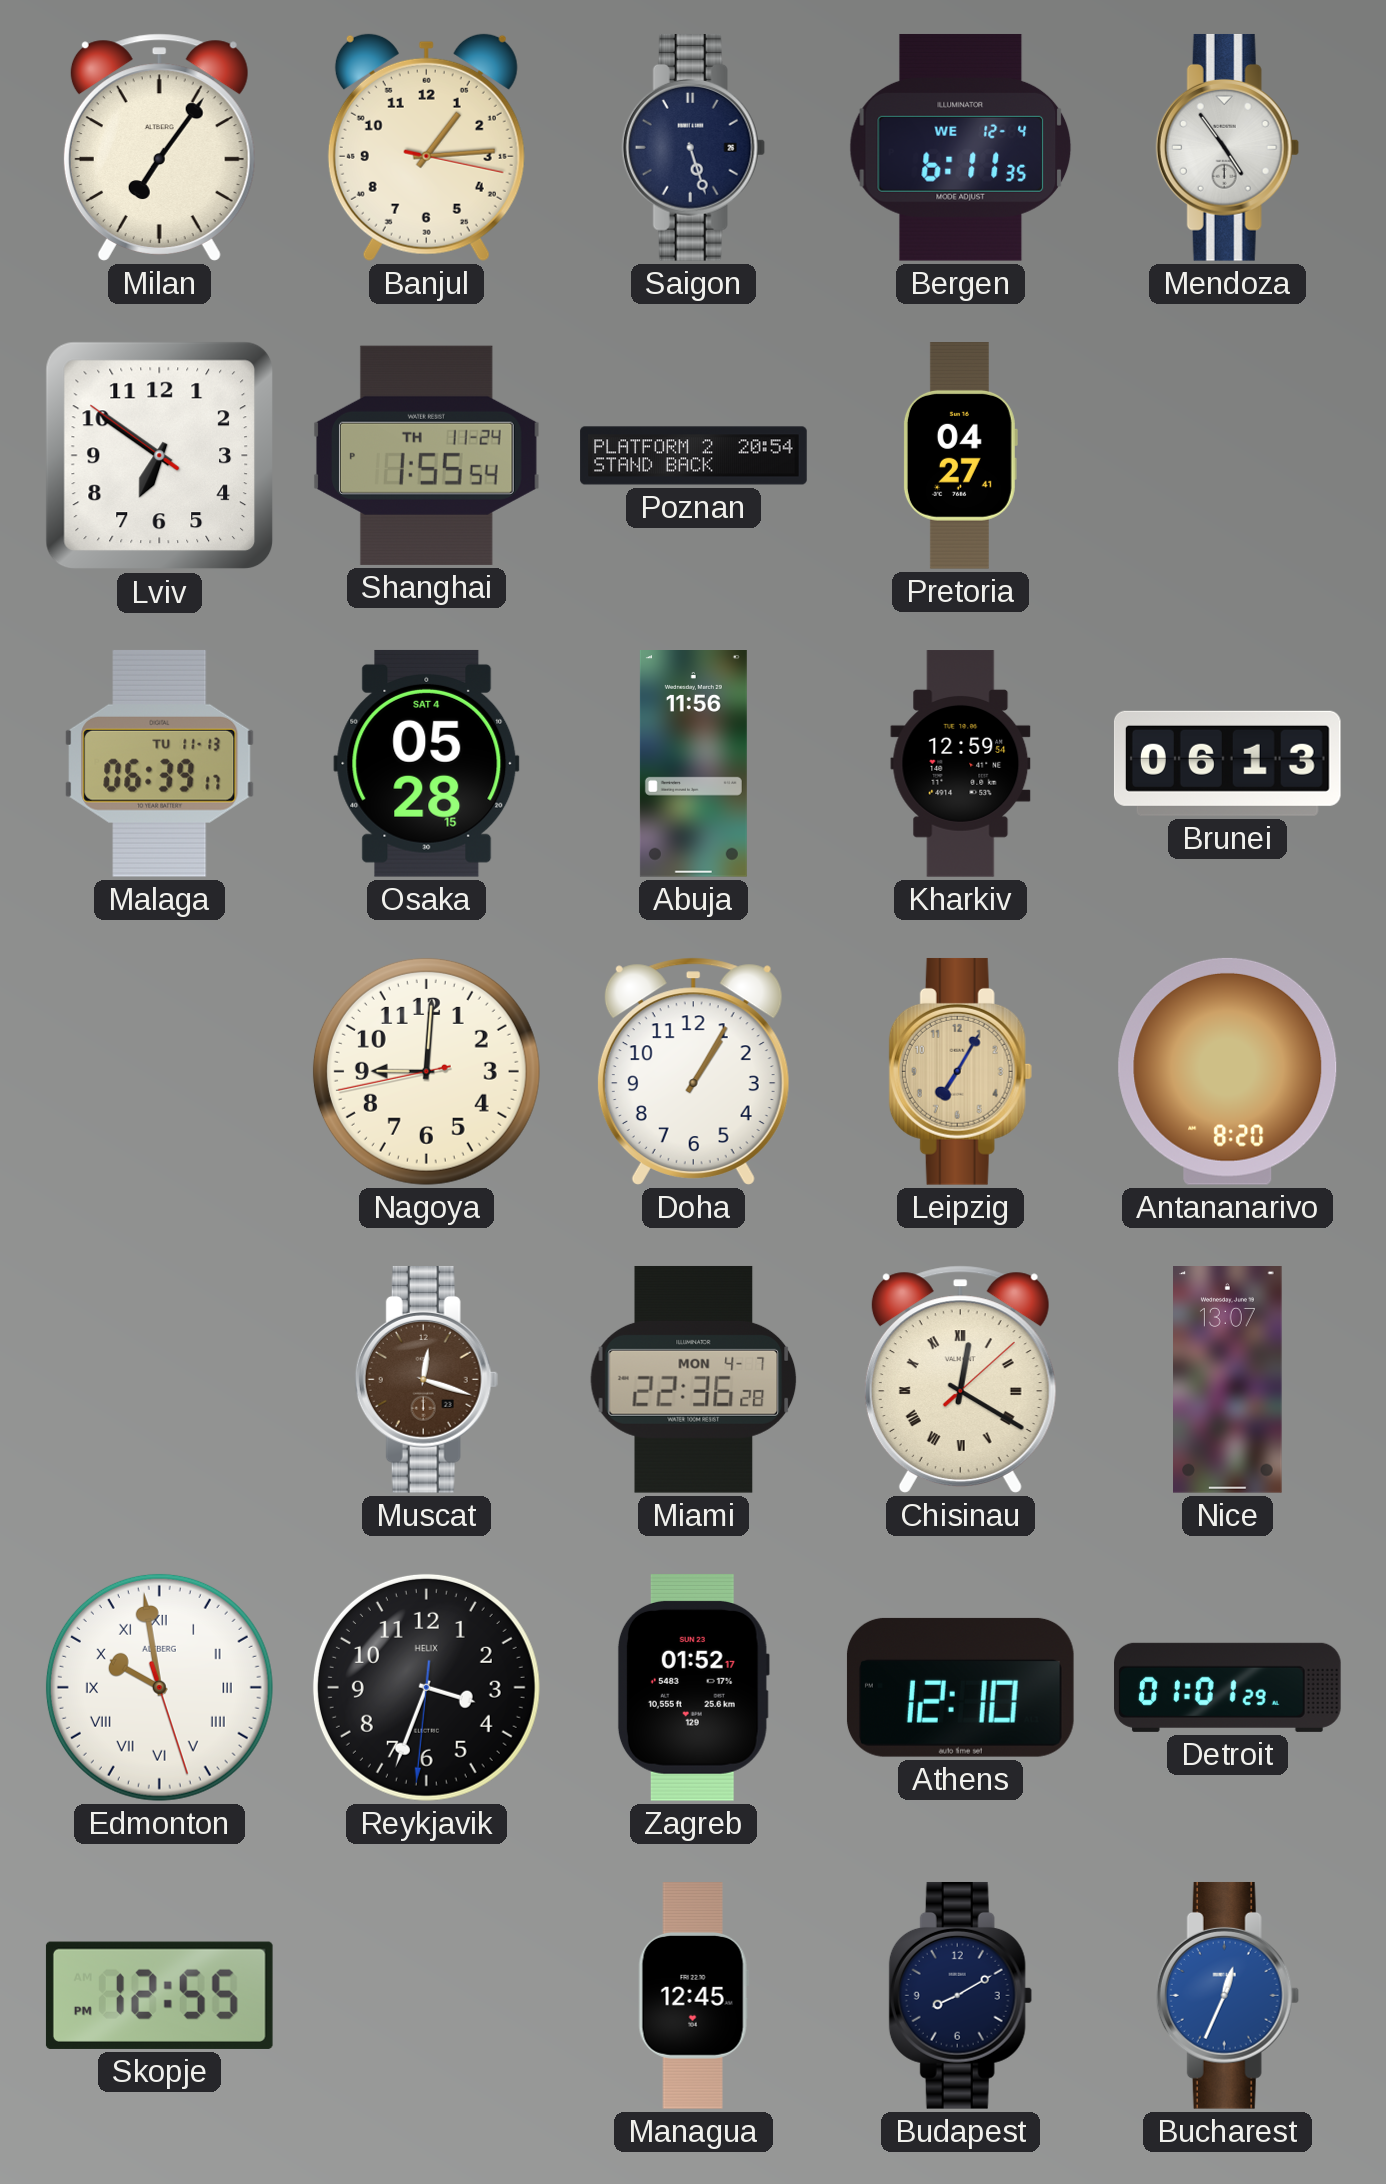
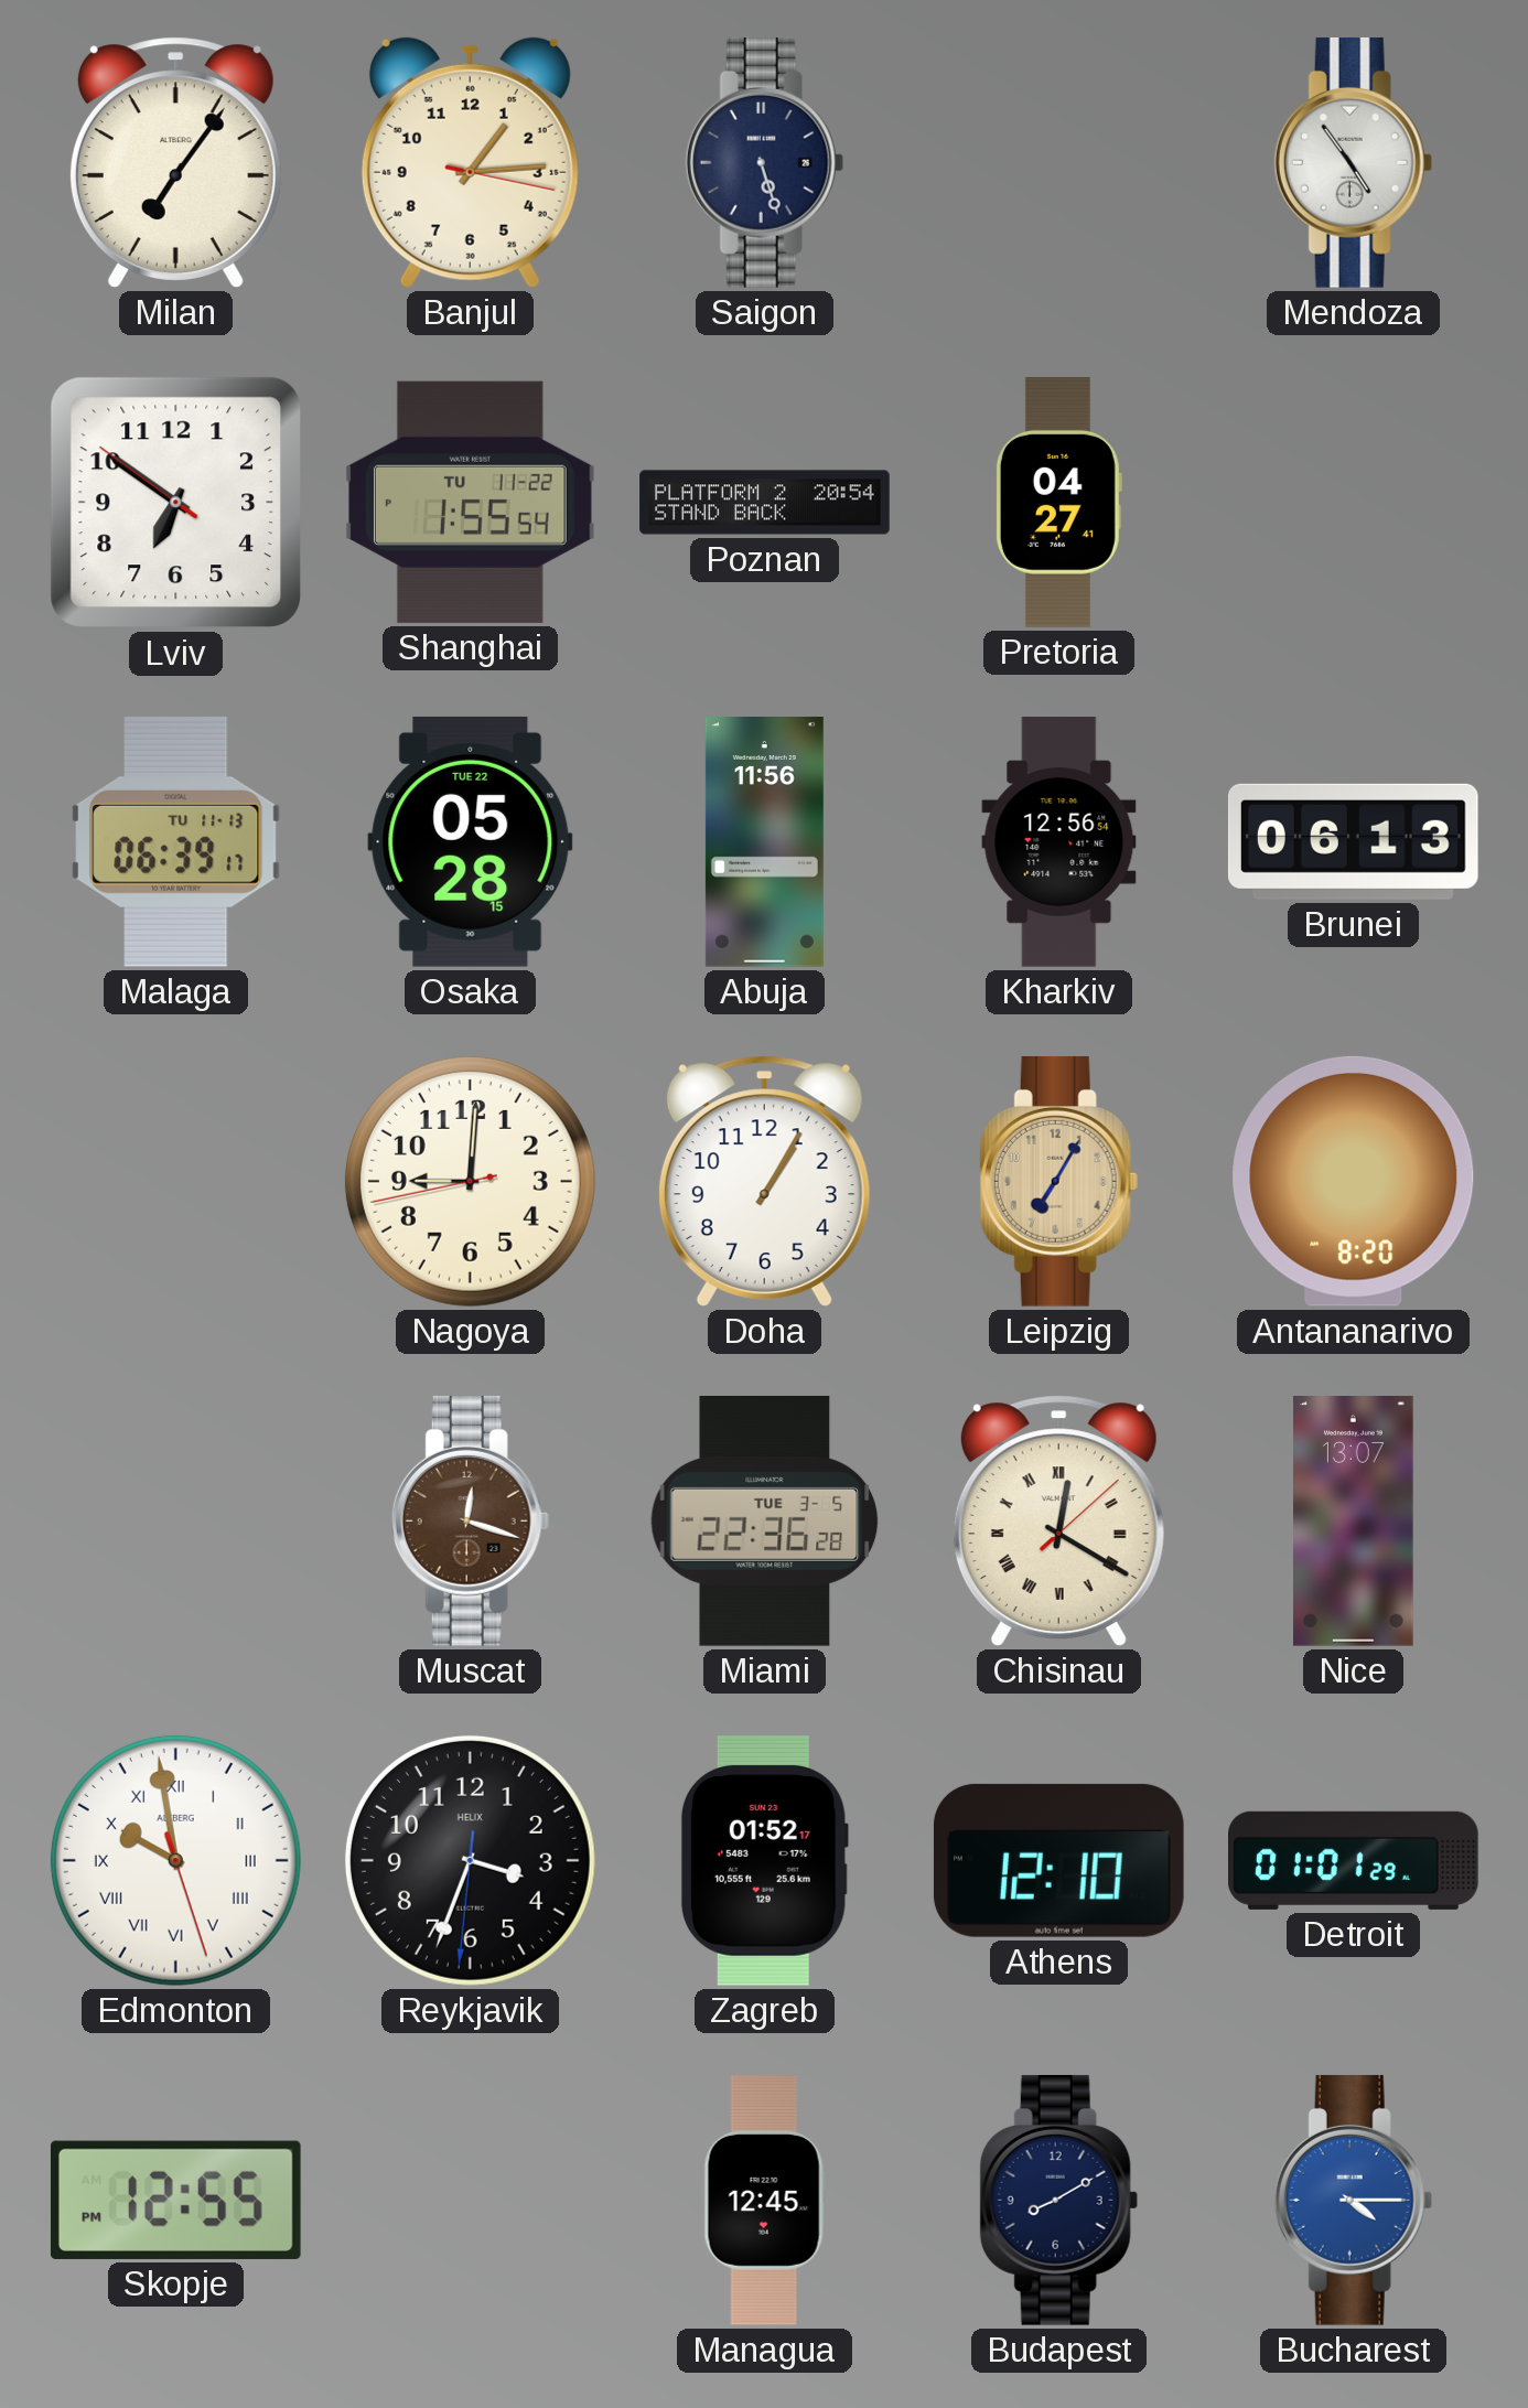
Bergen: 6:11 -> none (961, 147)
Shanghai date: TH 11-24 -> TU 11-22 (470, 502)
Osaka date: SAT 4 -> TUE 22 (471, 841)
Kharkiv: 12:59 -> 12:56 (1059, 842)
Miami date: MON 4-7 -> TUE 3-5 (765, 1520)
Bucharest: 12:34 -> 4:15 (1353, 2200)
